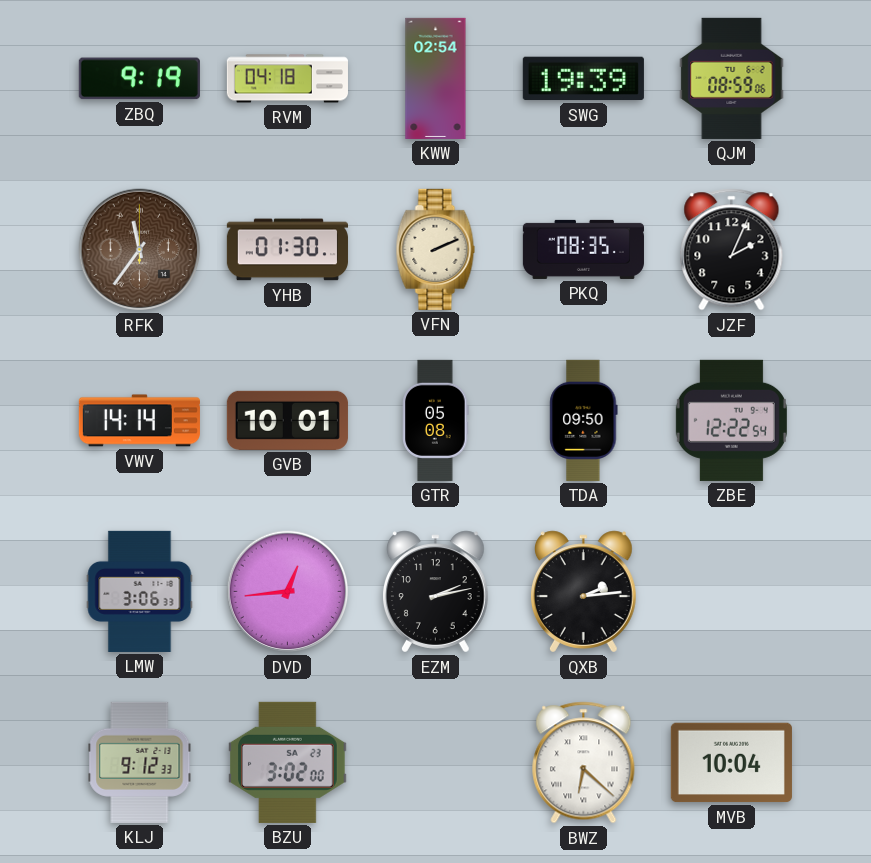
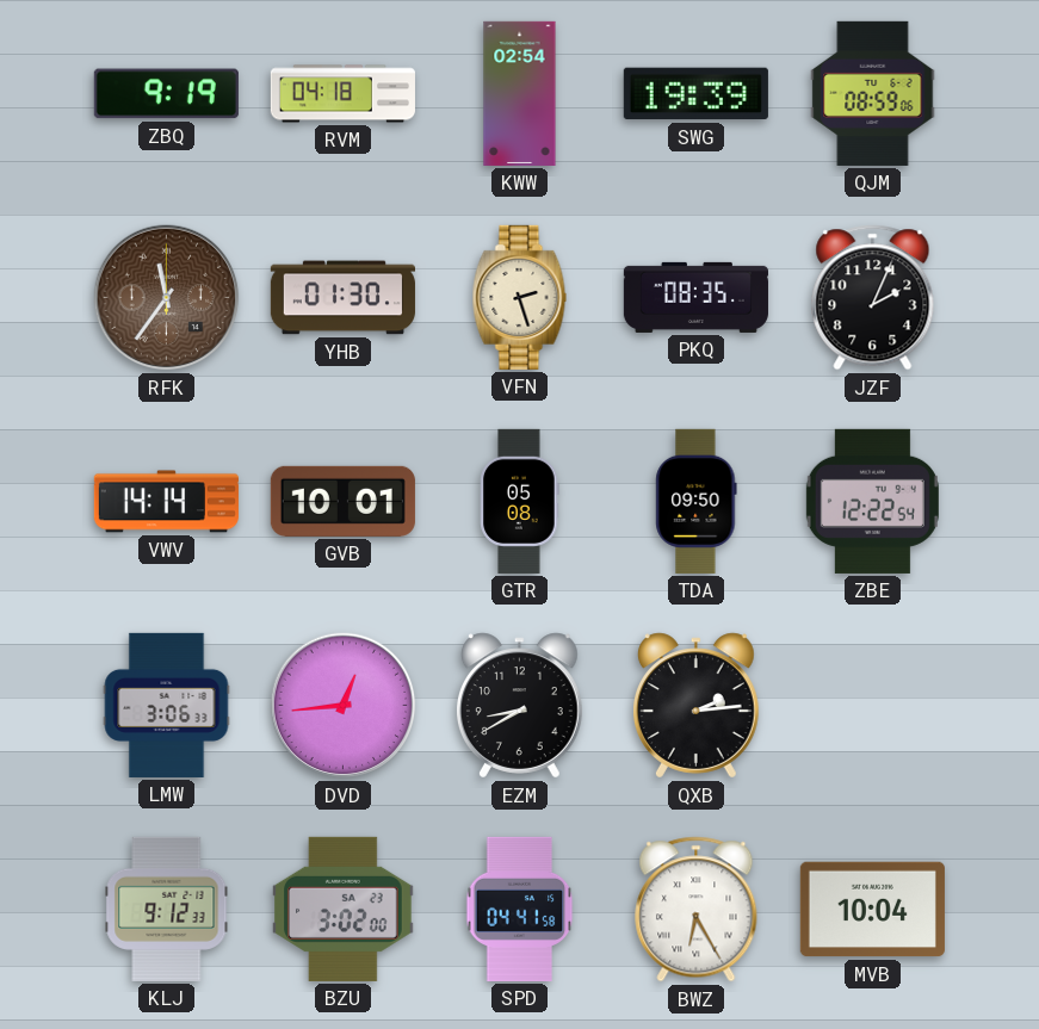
VFN: 2:11 -> 2:27 (520, 297)
EZM: 2:13 -> 8:40 (519, 706)
SPD: none -> 04:41 (520, 909)
BWZ: 6:22 -> 6:25 (697, 910)
